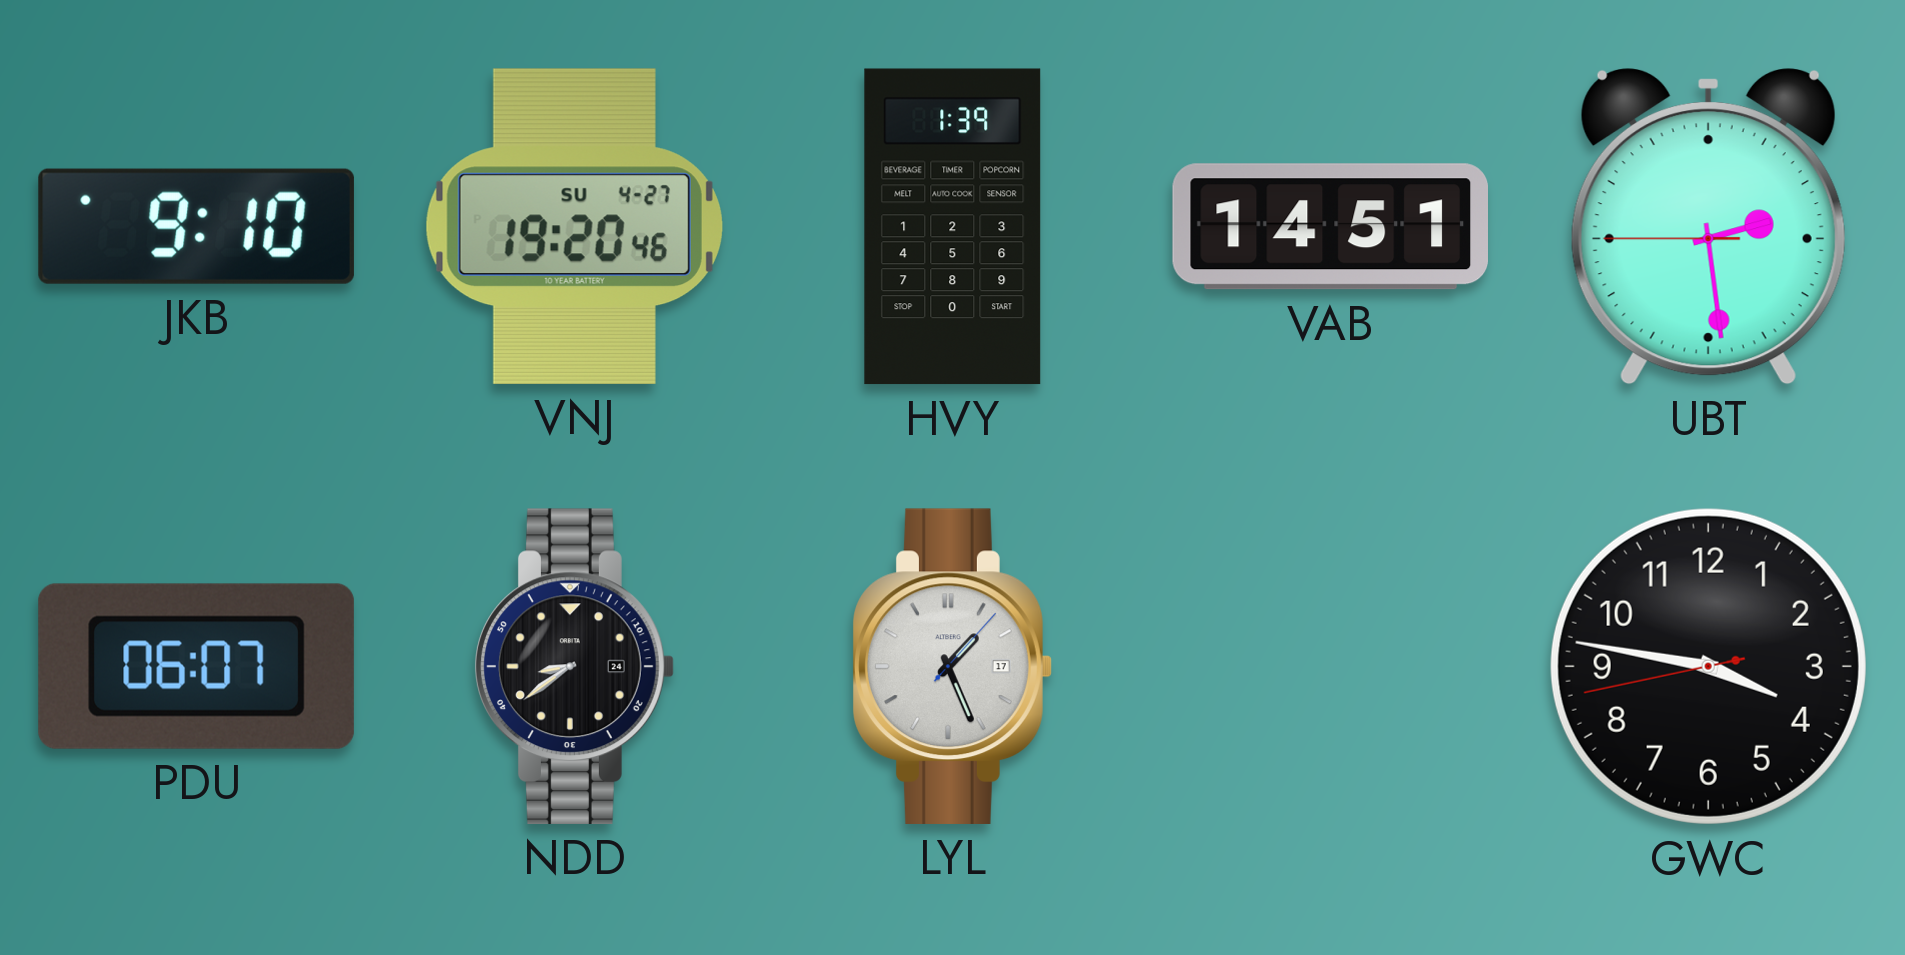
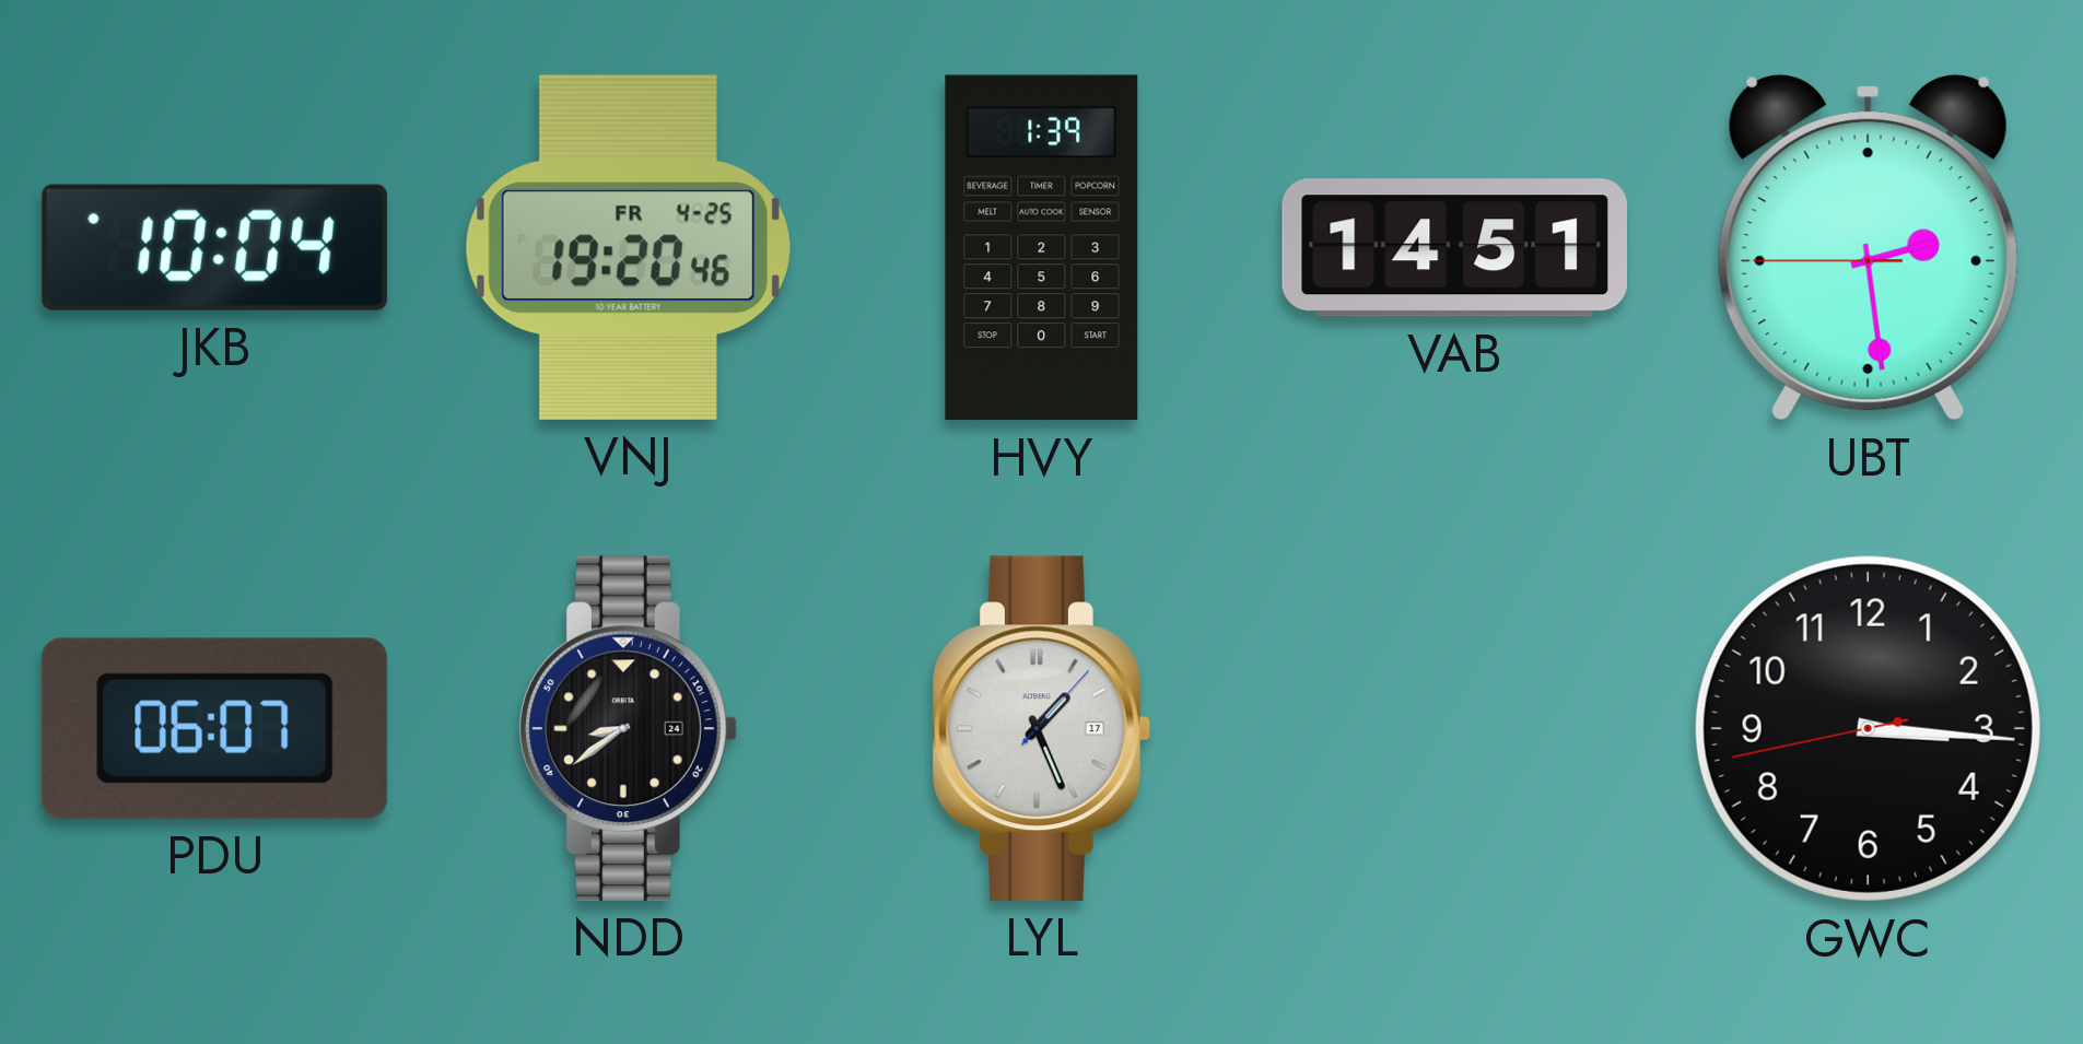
JKB: 9:10 -> 10:04 (214, 247)
VNJ date: SU 4-27 -> FR 4-25 (628, 247)
GWC: 3:46 -> 3:15 (1868, 728)
